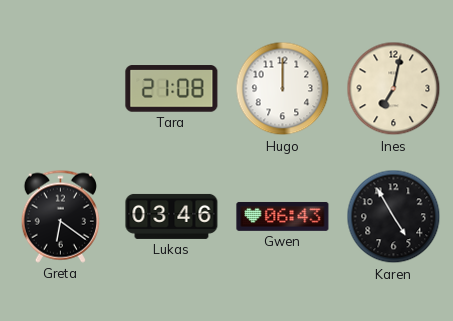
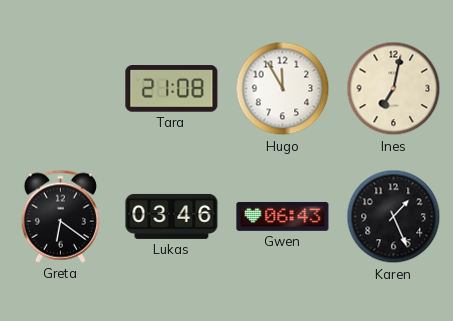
Hugo: 12:00 -> 11:55 (283, 89)
Karen: 4:55 -> 1:26 (394, 217)
